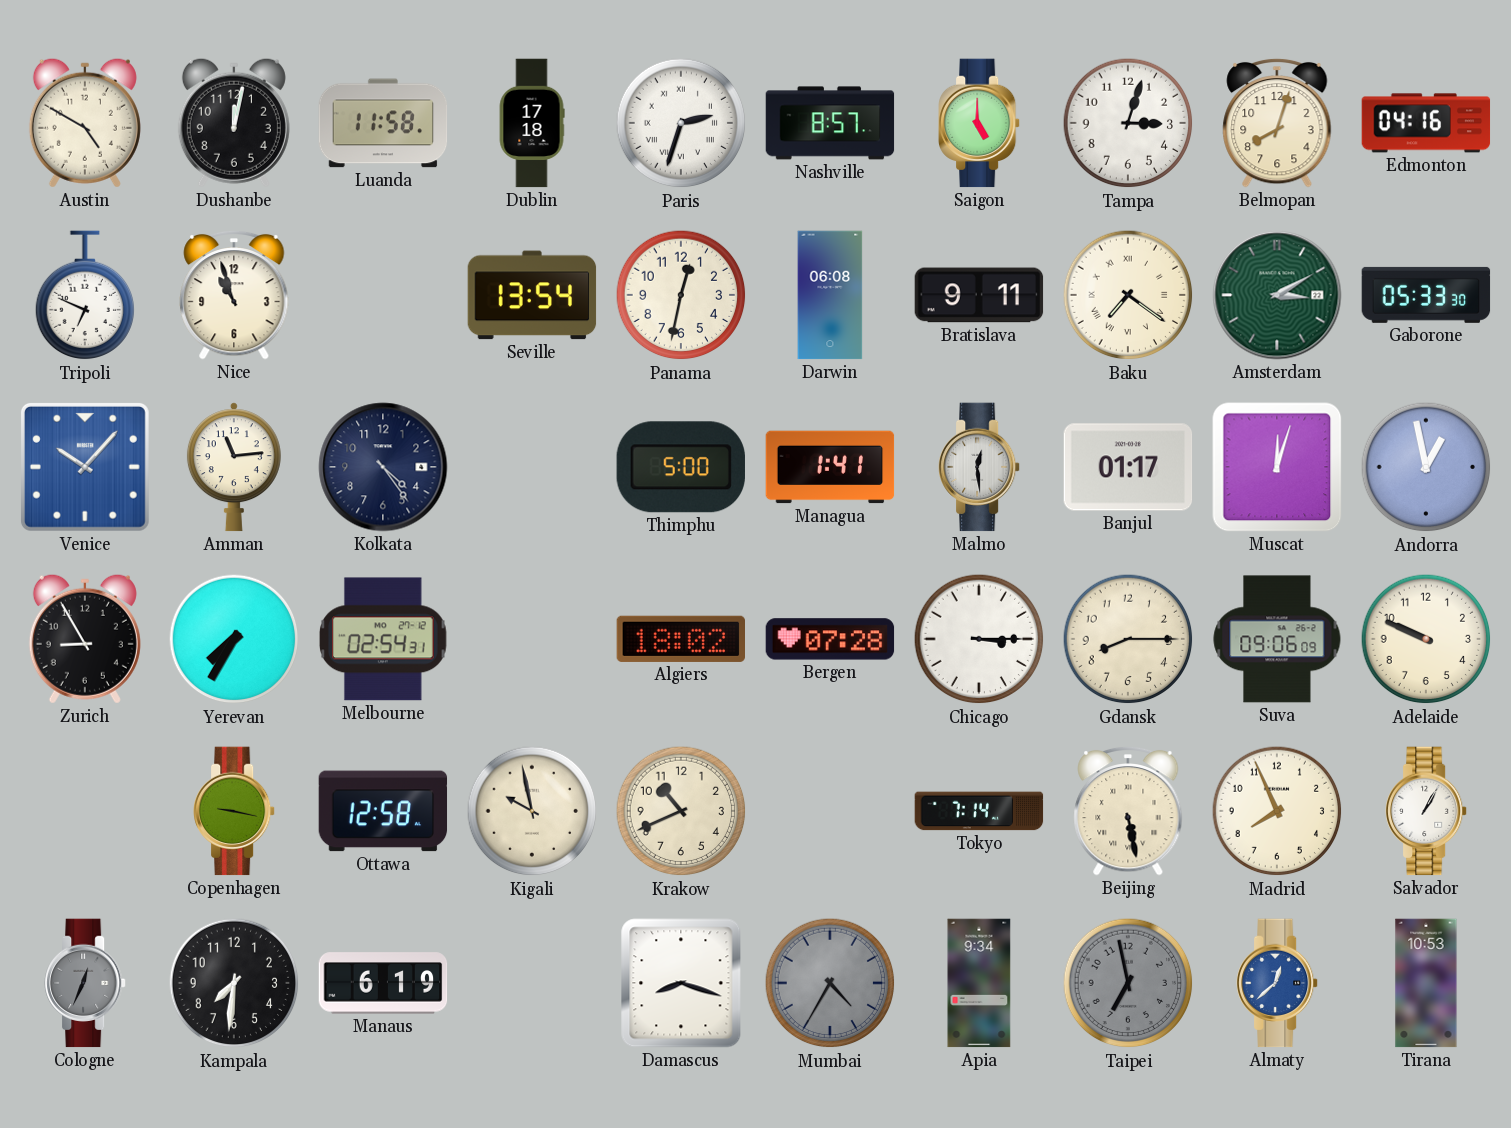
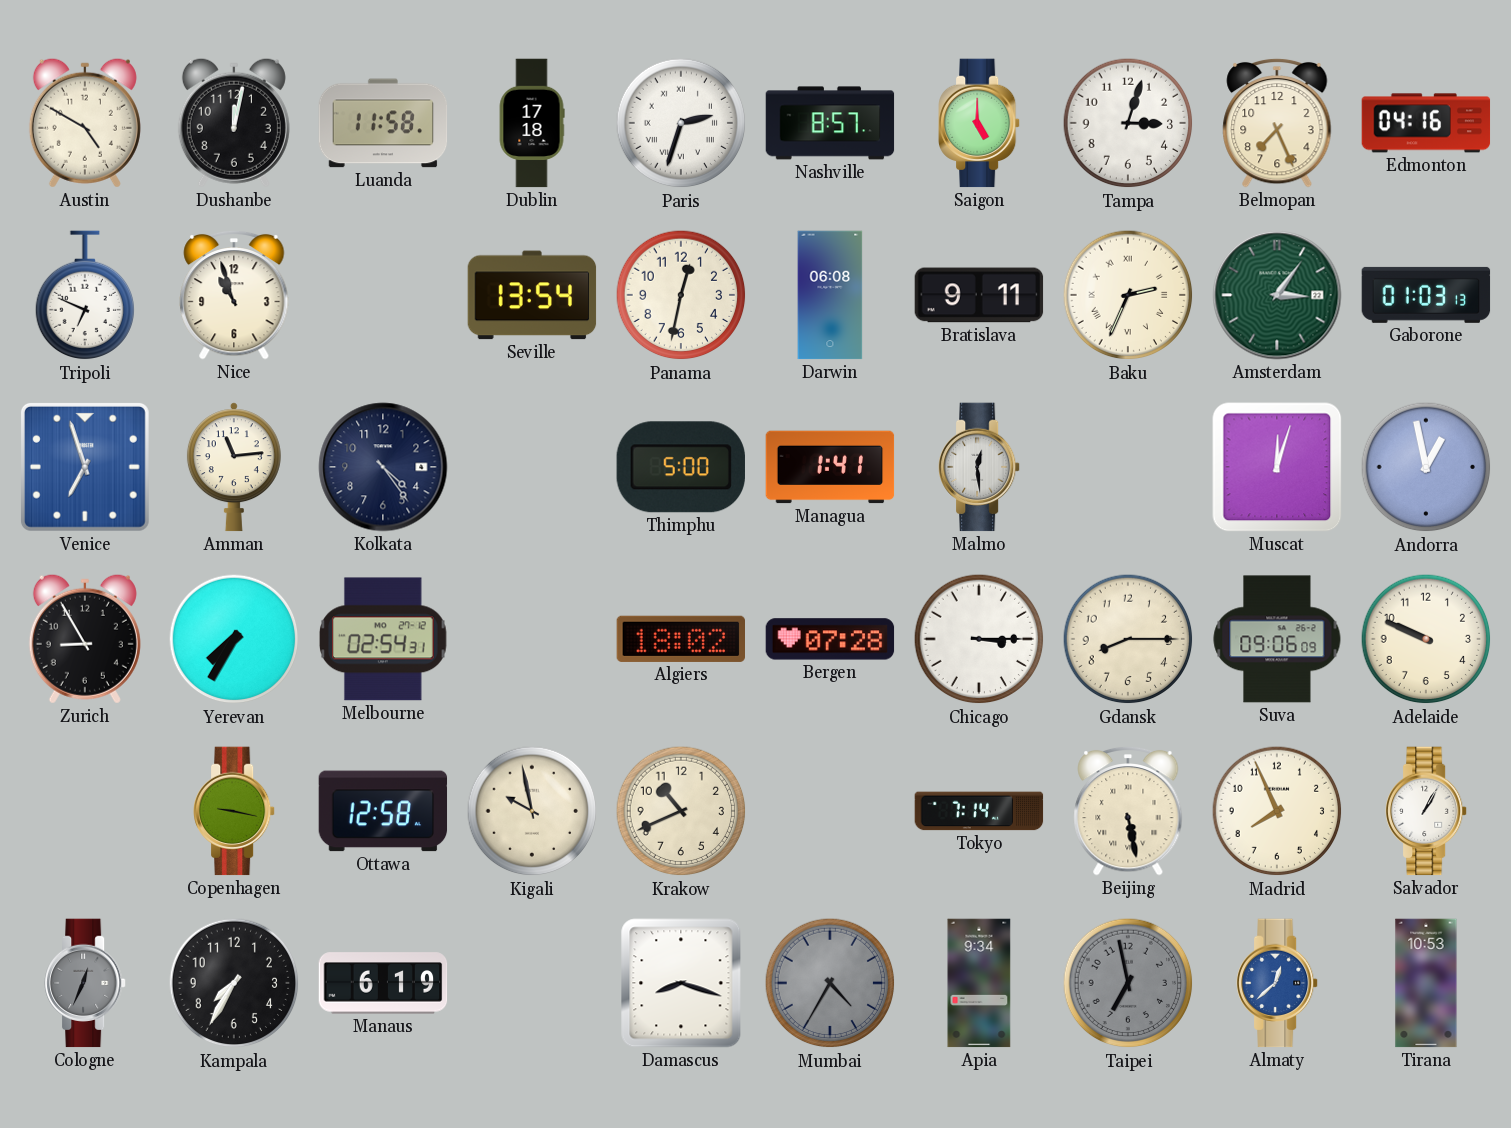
Belmopan: 8:03 -> 7:26 (1277, 123)
Baku: 7:21 -> 2:34 (1128, 295)
Amsterdam: 3:10 -> 3:06 (1277, 295)
Gaborone: 05:33 -> 01:03 (1426, 295)
Venice: 10:07 -> 6:57 (85, 467)
Banjul: 01:17 -> none (1128, 467)
Kampala: 7:31 -> 7:35 (234, 983)
